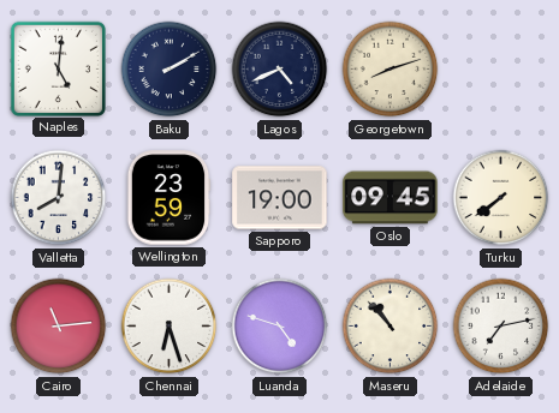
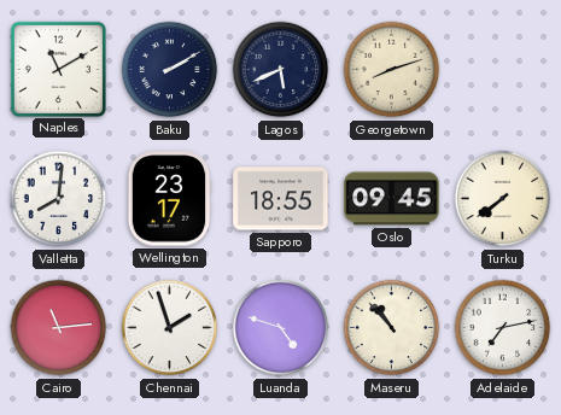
Naples: 5:01 -> 11:10 (58, 69)
Lagos: 4:41 -> 5:41 (281, 70)
Wellington: 23:59 -> 23:17 (169, 199)
Sapporo: 19:00 -> 18:55 (281, 199)
Chennai: 6:27 -> 1:57 (170, 328)
